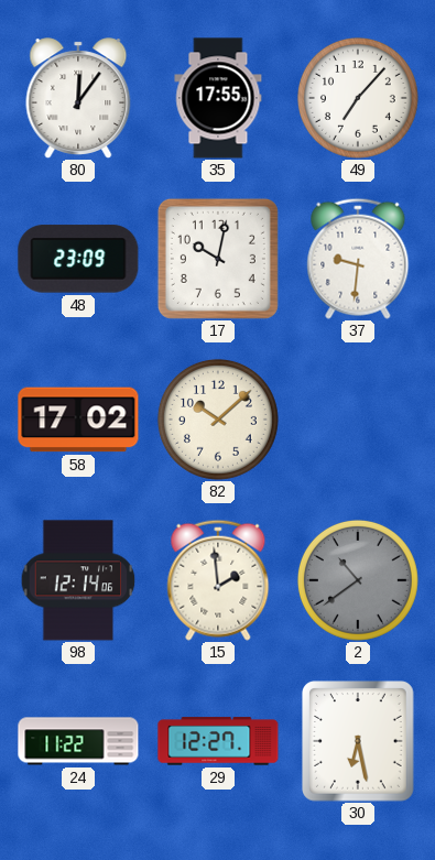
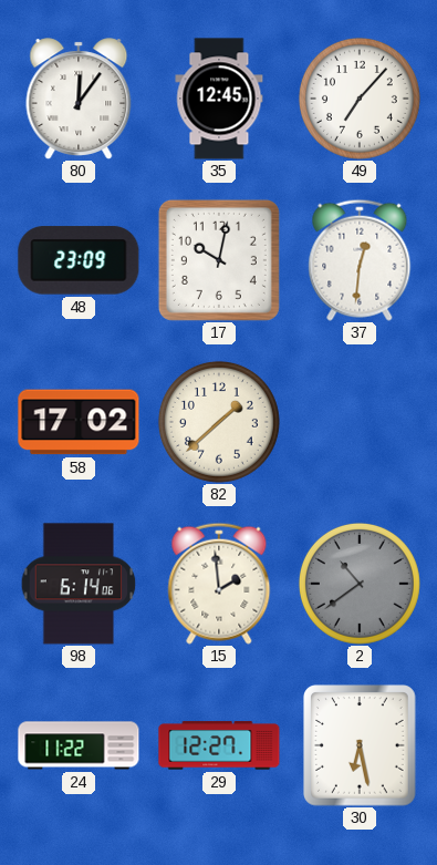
35: 17:55 -> 12:45 (219, 99)
37: 9:31 -> 12:31 (360, 260)
82: 10:08 -> 1:38 (219, 422)
98: 12:14 -> 6:14 (79, 584)
